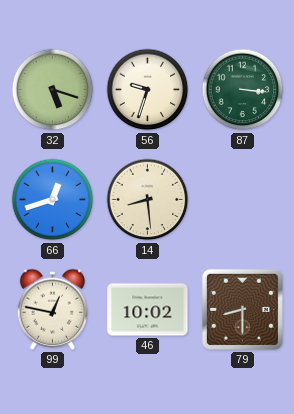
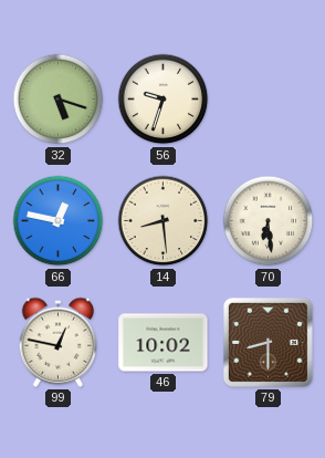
87: 3:16 -> none (243, 90)
66: 12:42 -> 12:47 (59, 221)
70: none -> 6:29 (269, 221)
